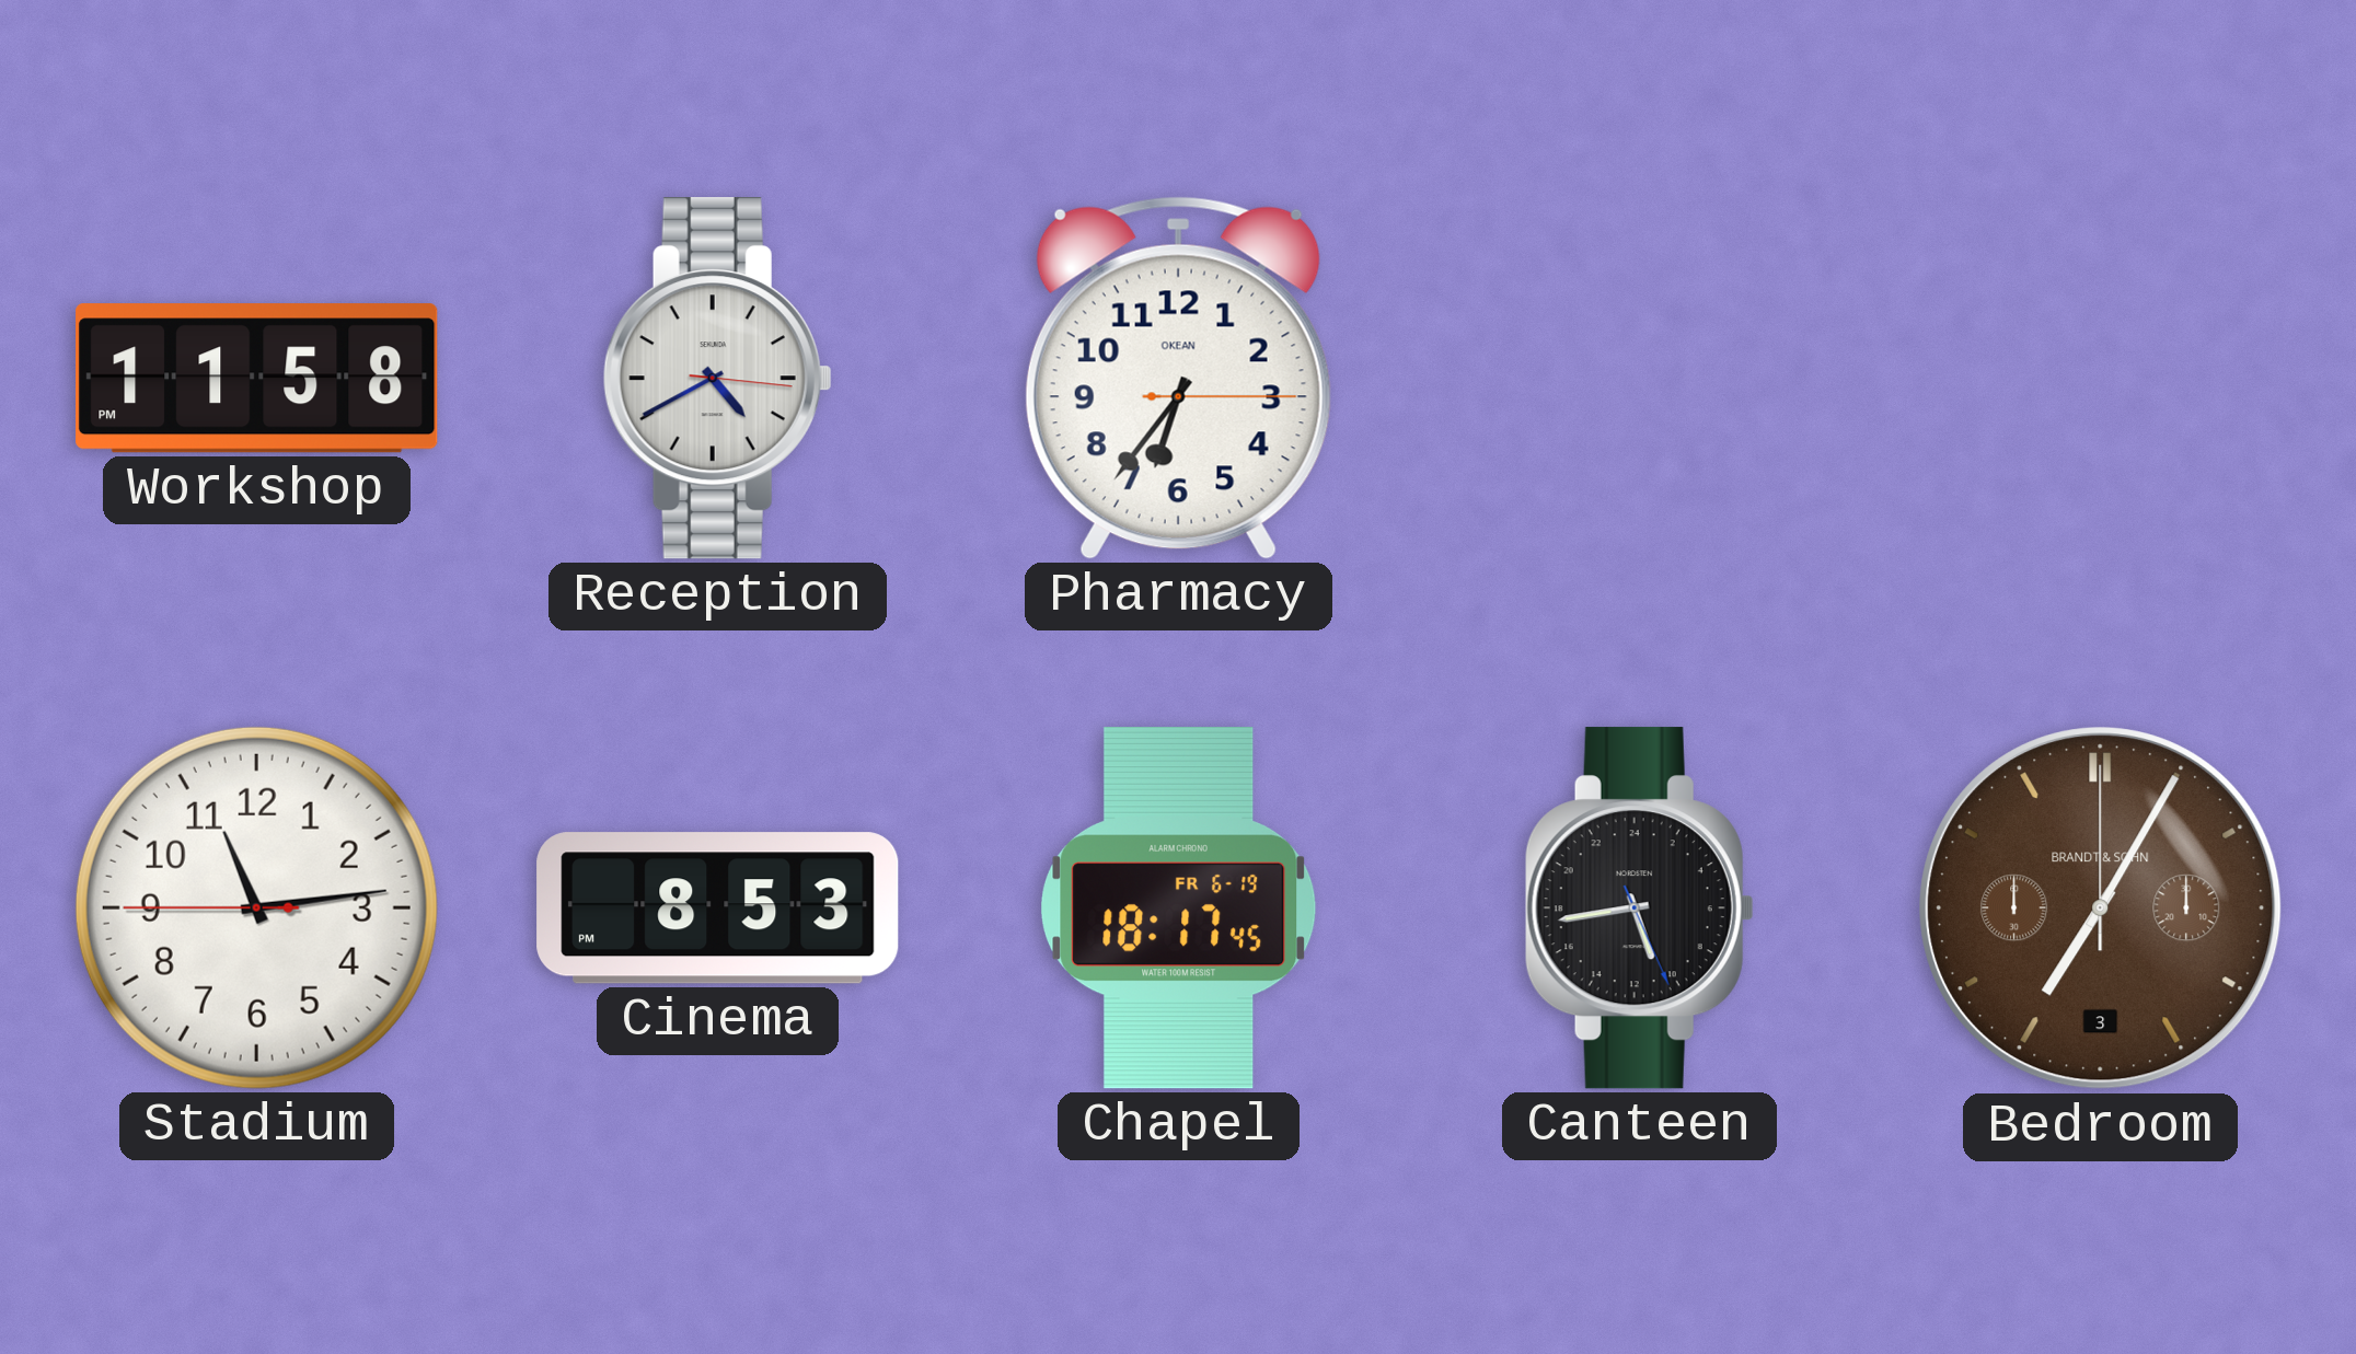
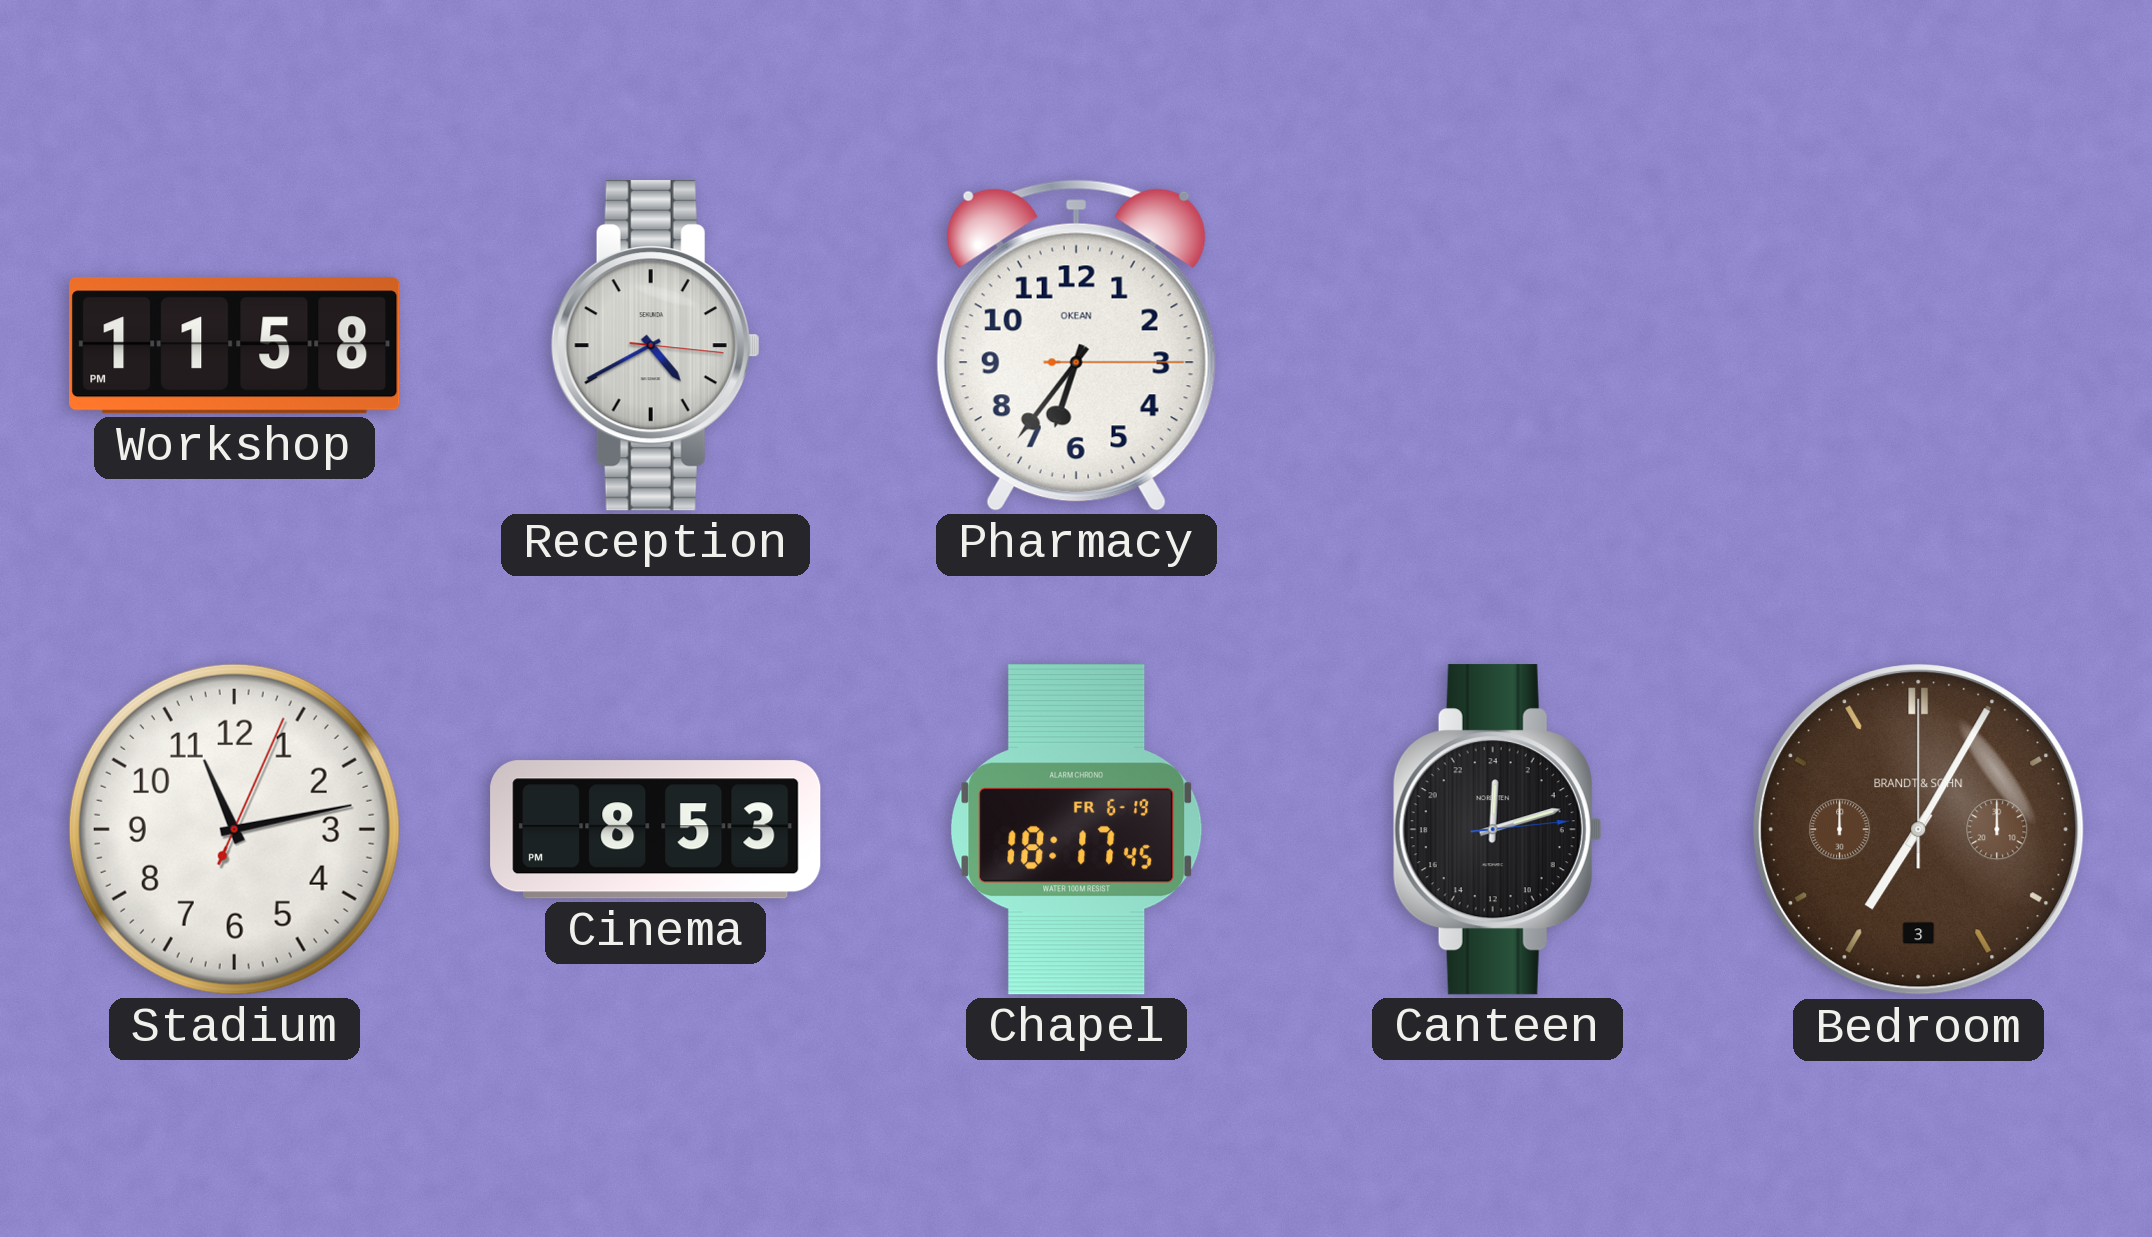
Stadium: 11:13:45 -> 11:13:04 (234, 829)
Canteen: 10:43 -> 0:12 (1497, 830)
